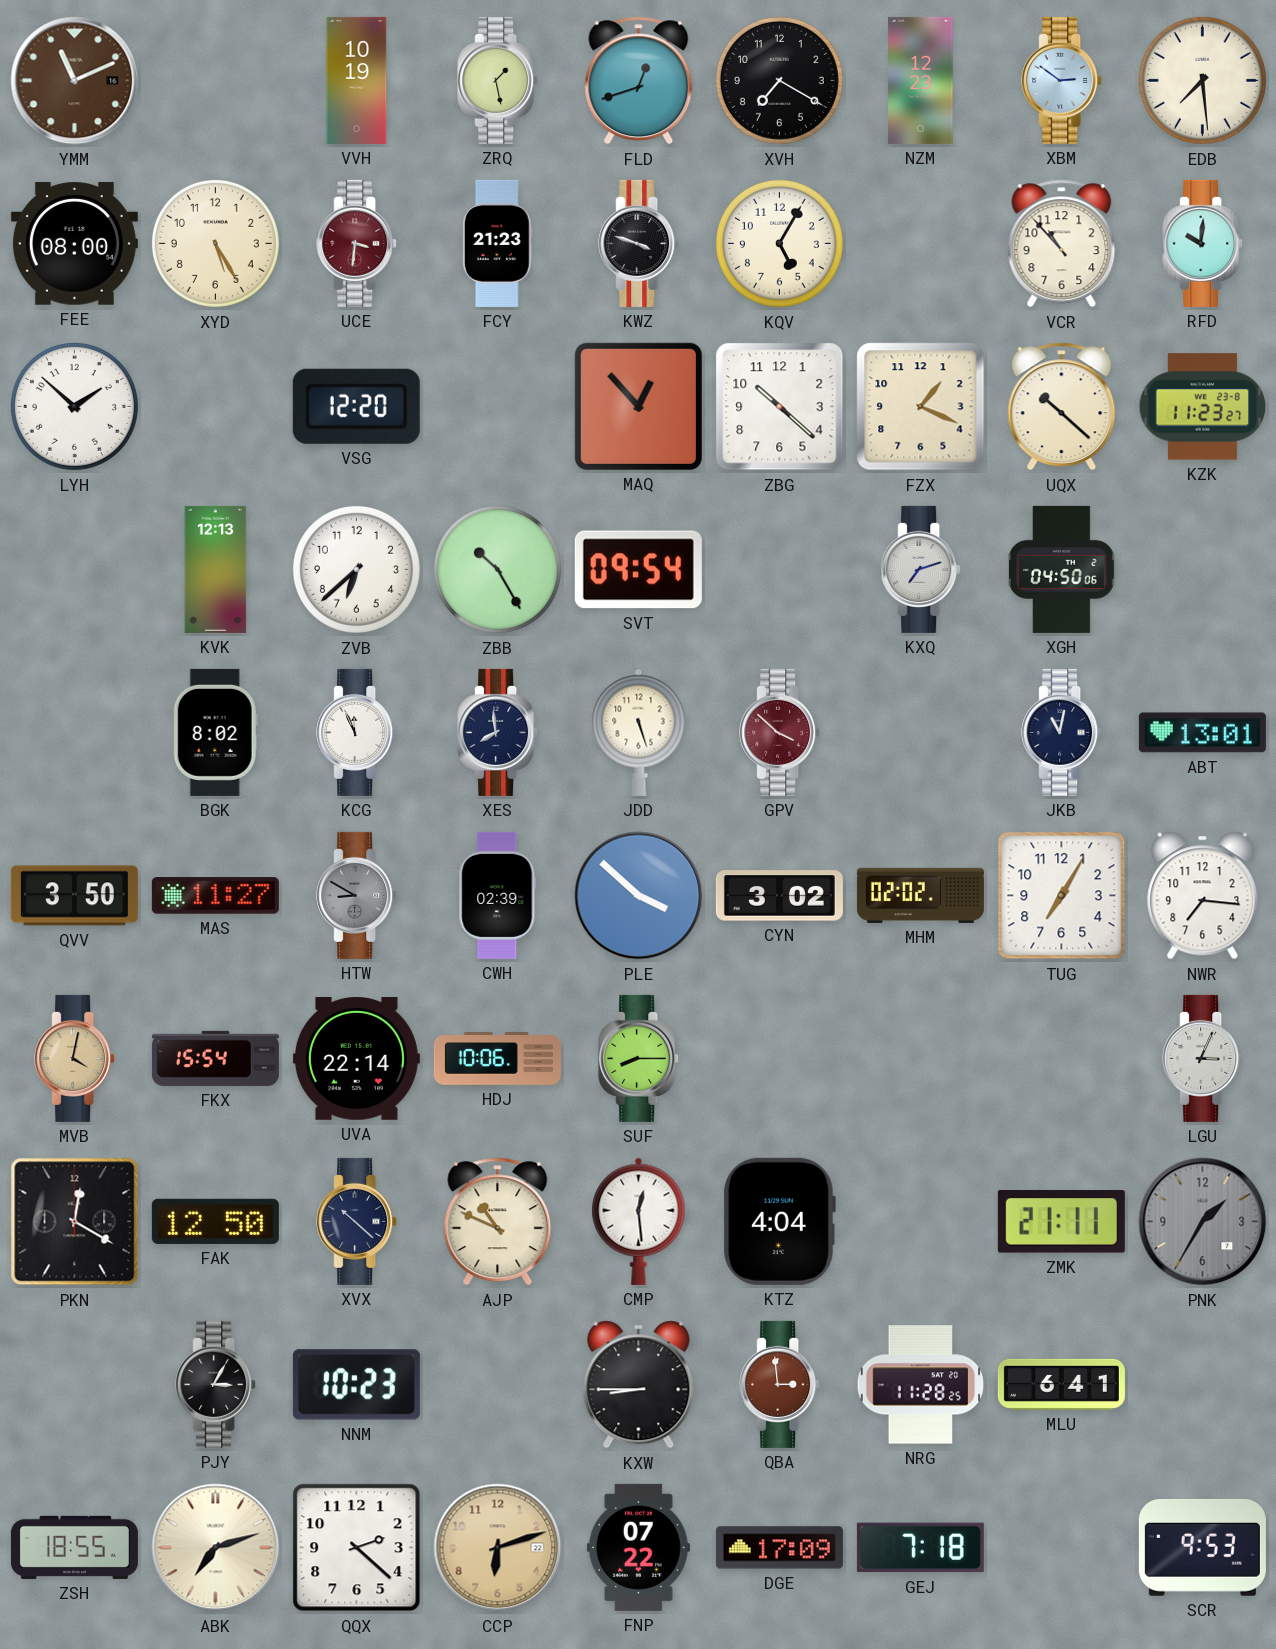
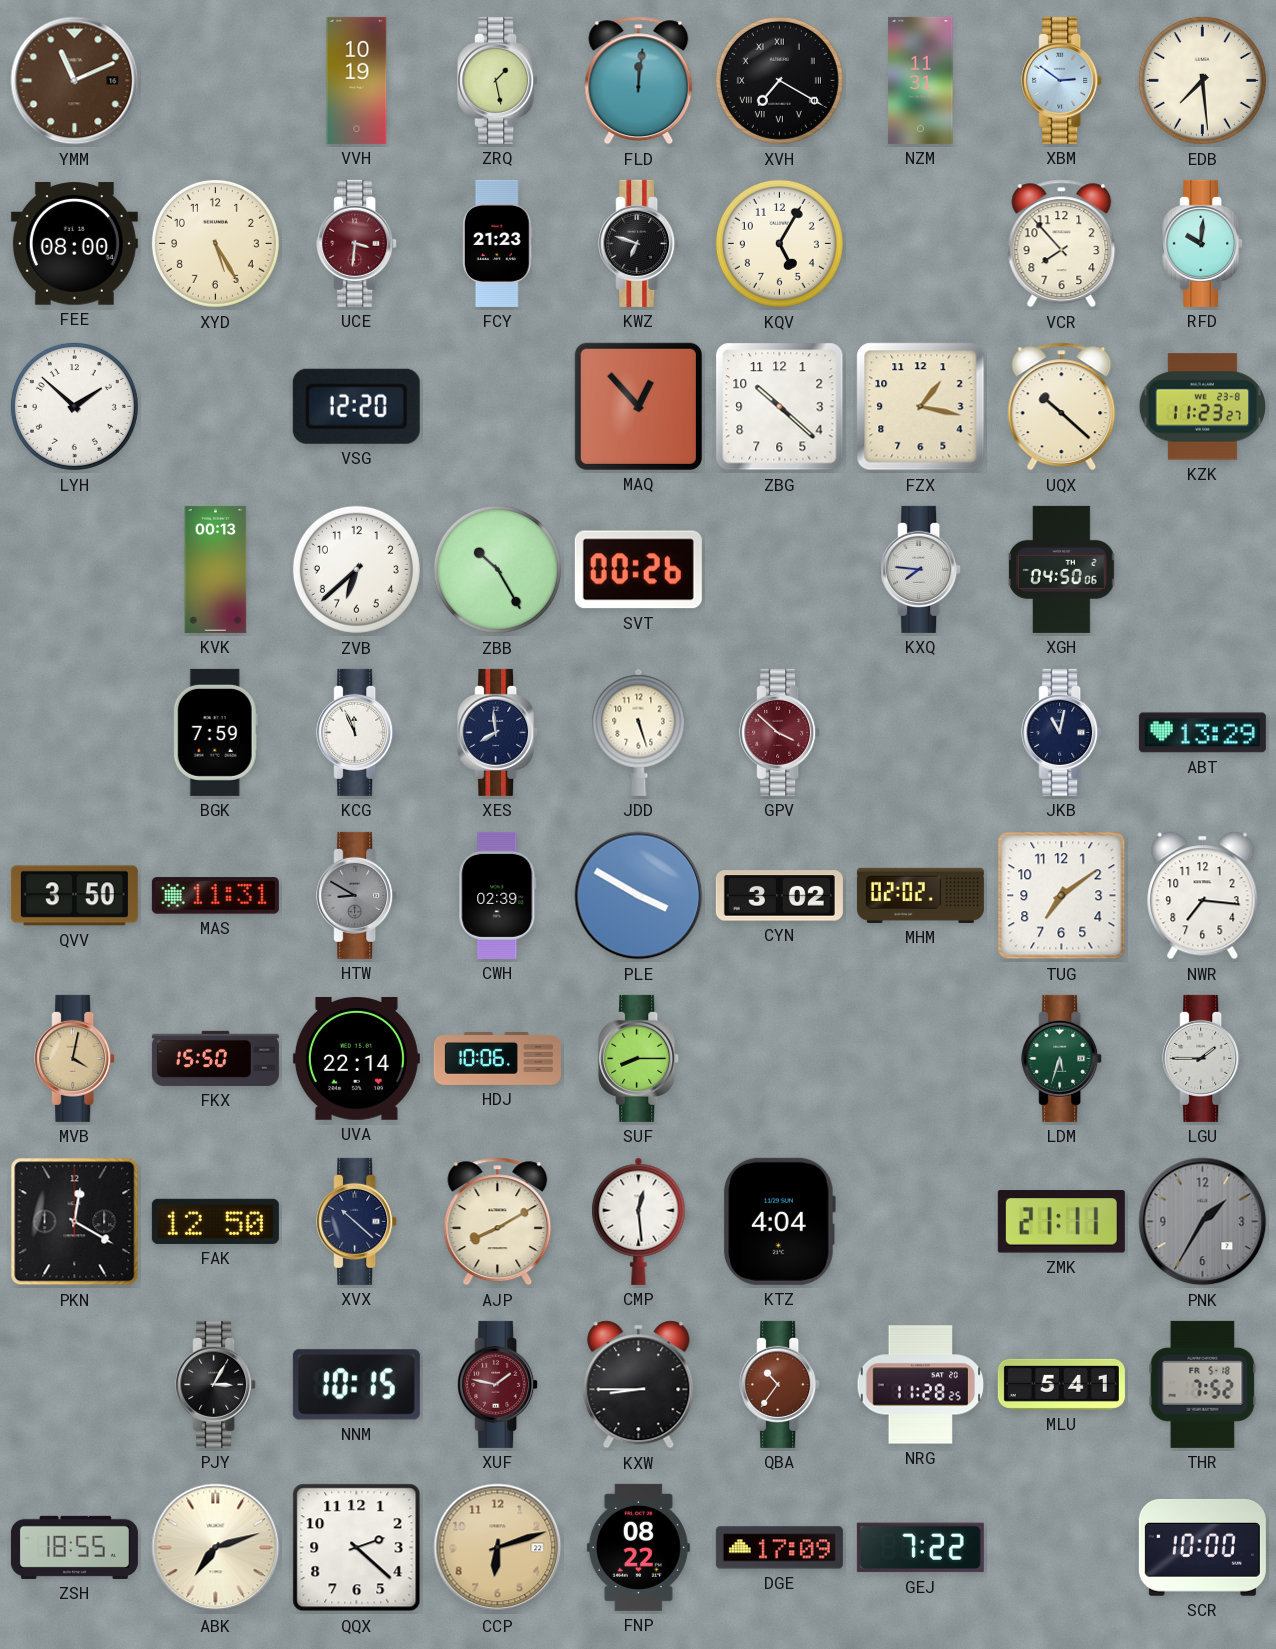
FLD: 12:42 -> 12:01 (639, 81)
XVH numerals: Arabic -> Roman (779, 80)
NZM: 12:23 -> 11:31 (921, 80)
KWZ: 3:48 -> 6:48 (639, 243)
VCR: 10:53 -> 7:53 (1062, 244)
FZX: 1:19 -> 1:17 (921, 407)
KVK: 12:13 -> 00:13 (216, 569)
SVT: 09:54 -> 00:26 (638, 570)
KXQ: 7:12 -> 7:46 (921, 569)
BGK: 8:02 -> 7:59 (215, 732)
ABT: 13:01 -> 13:29 (1202, 733)
MAS: 11:27 -> 11:31 (215, 896)
PLE: 3:52 -> 3:50 (639, 896)
TUG: 7:05 -> 7:09 (1062, 896)
FKX: 15:54 -> 15:50 (215, 1058)
LDM: none -> 5:33 (1062, 1058)
LGU: 3:04 -> 1:45 (1203, 1058)
AJP: 10:49 -> 8:10 (498, 1222)
NNM: 10:23 -> 10:15 (356, 1385)
XUF: none -> 1:47 (498, 1384)
QBA: 2:59 -> 10:36 (780, 1384)
MLU: 6:41 -> 5:41 (1061, 1384)
THR: none -> 7:52 (1203, 1384)
FNP: 07:22 -> 08:22 (638, 1547)
GEJ: 7:18 -> 7:22 (920, 1548)
SCR: 9:53 -> 10:00 (1202, 1547)
